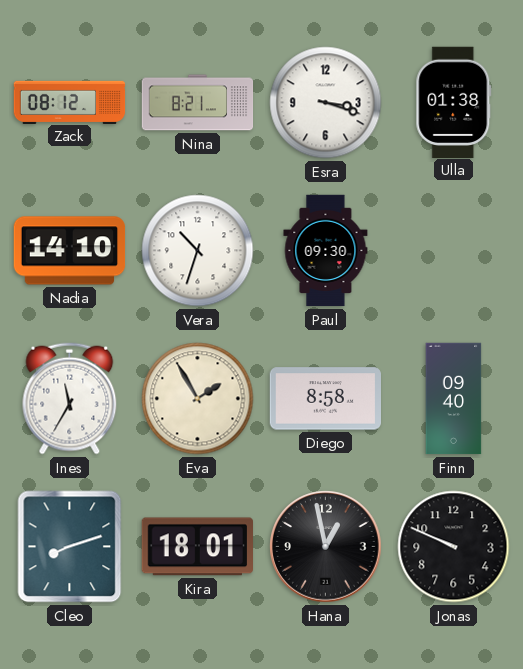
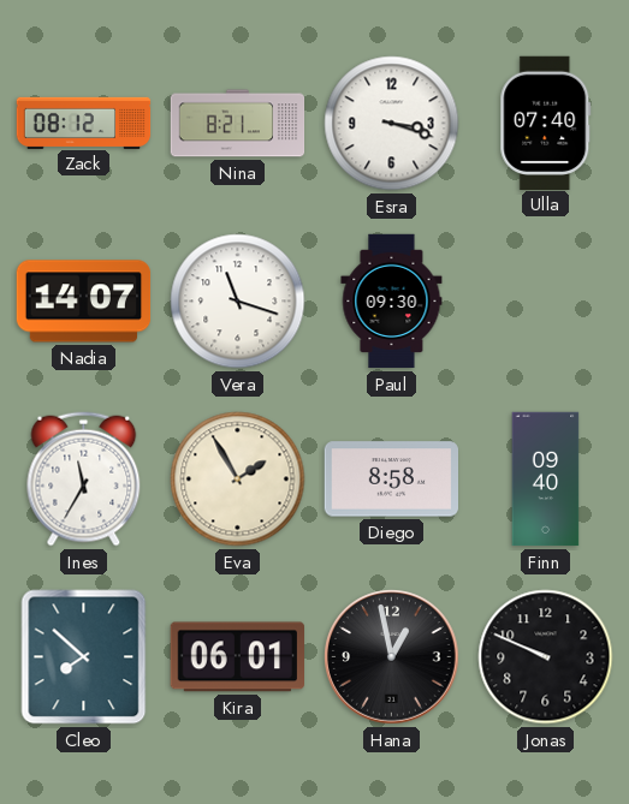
Ulla: 01:38 -> 07:40 (546, 123)
Nadia: 14:10 -> 14:07 (84, 302)
Vera: 10:33 -> 11:18 (238, 302)
Cleo: 8:12 -> 7:52 (84, 657)
Kira: 18:01 -> 06:01 (237, 657)
